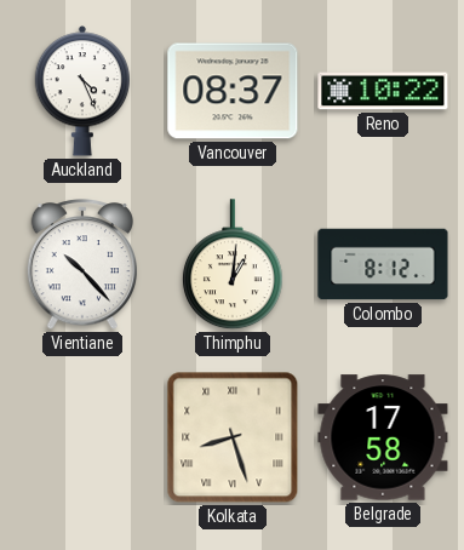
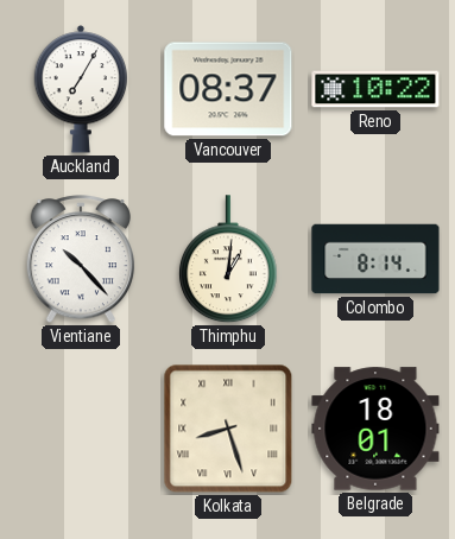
Auckland: 4:26 -> 7:05 (81, 89)
Colombo: 8:12 -> 8:14 (375, 259)
Belgrade: 17:58 -> 18:01 (375, 429)
